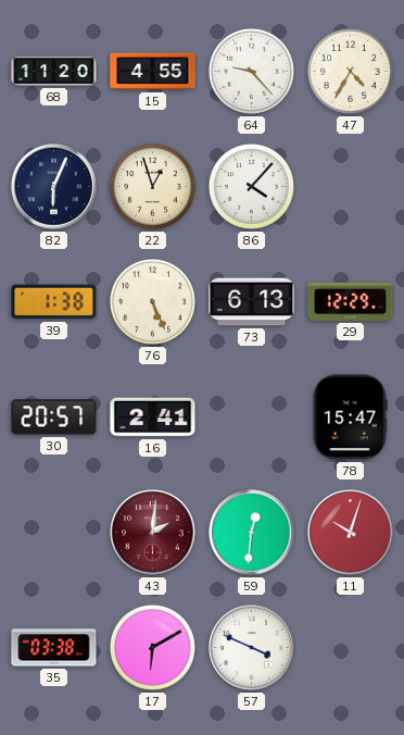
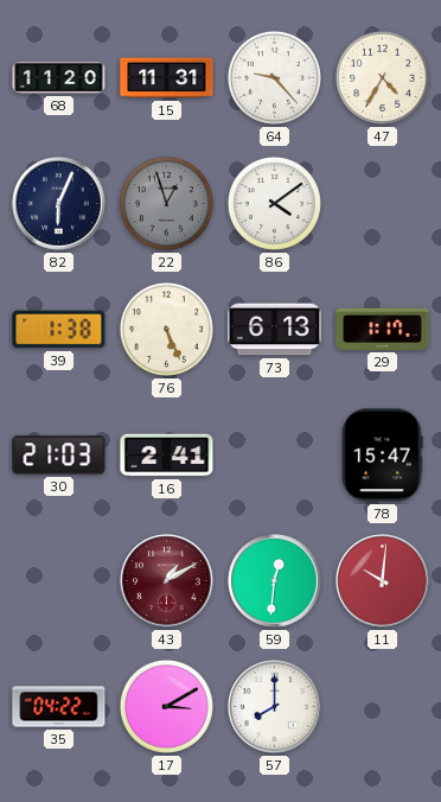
15: 4:55 -> 11:31 (167, 78)
22 dial: cream -> grey (166, 203)
86: 4:07 -> 4:09 (274, 203)
29: 12:29 -> 1:17 (383, 329)
30: 20:57 -> 21:03 (59, 456)
43: 2:01 -> 1:10 (167, 581)
11: 10:03 -> 10:01 (383, 581)
35: 03:38 -> 04:22 (59, 707)
17: 6:10 -> 3:10 (166, 706)
57: 3:49 -> 8:00 (275, 707)
